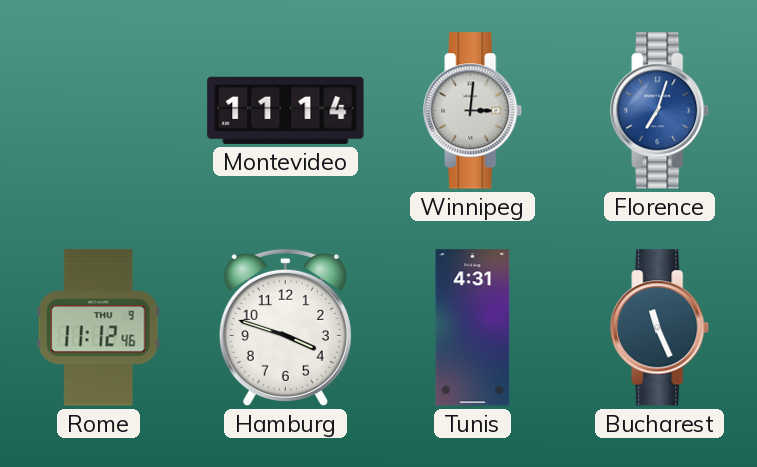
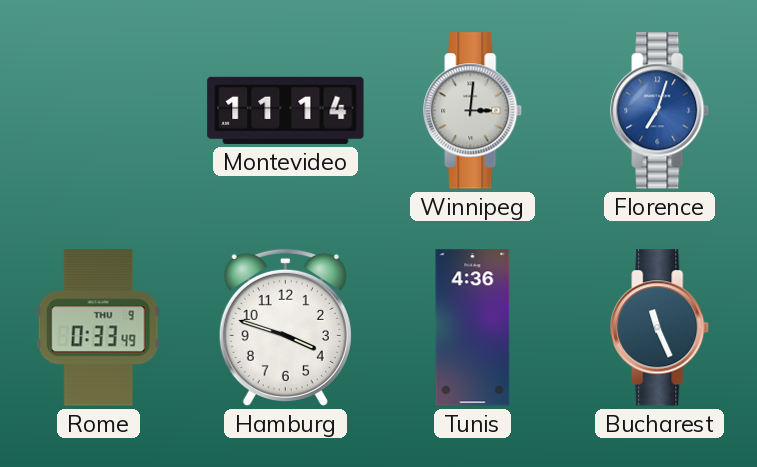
Rome: 11:12 -> 0:33 (98, 328)
Tunis: 4:31 -> 4:36 (473, 328)
